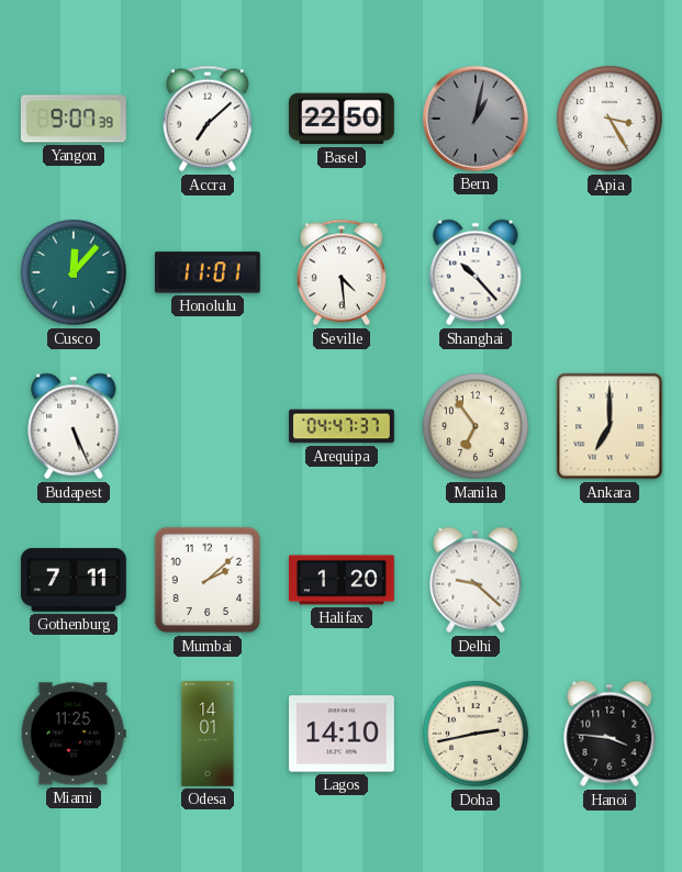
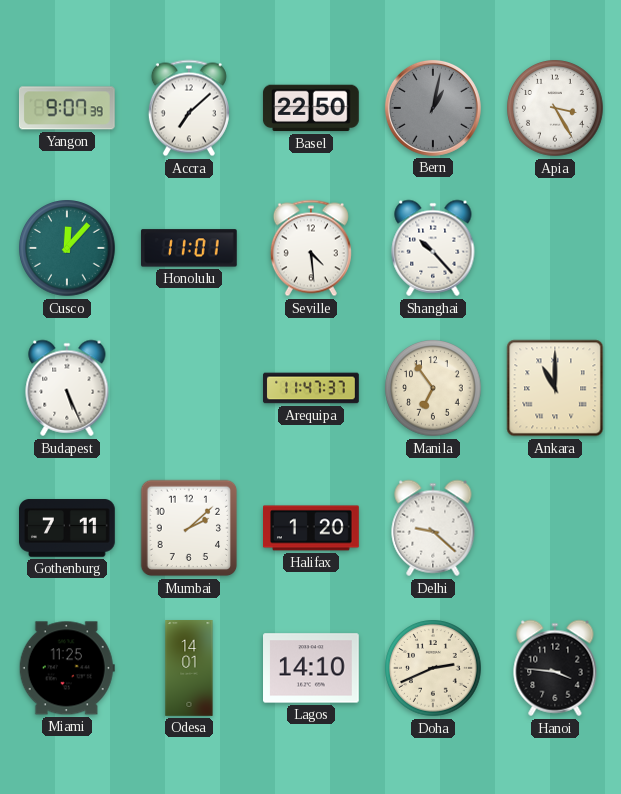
Arequipa: 04:47 -> 11:47 (311, 388)
Ankara: 7:00 -> 11:00 (555, 388)
Doha: 2:43 -> 2:41 (433, 668)
